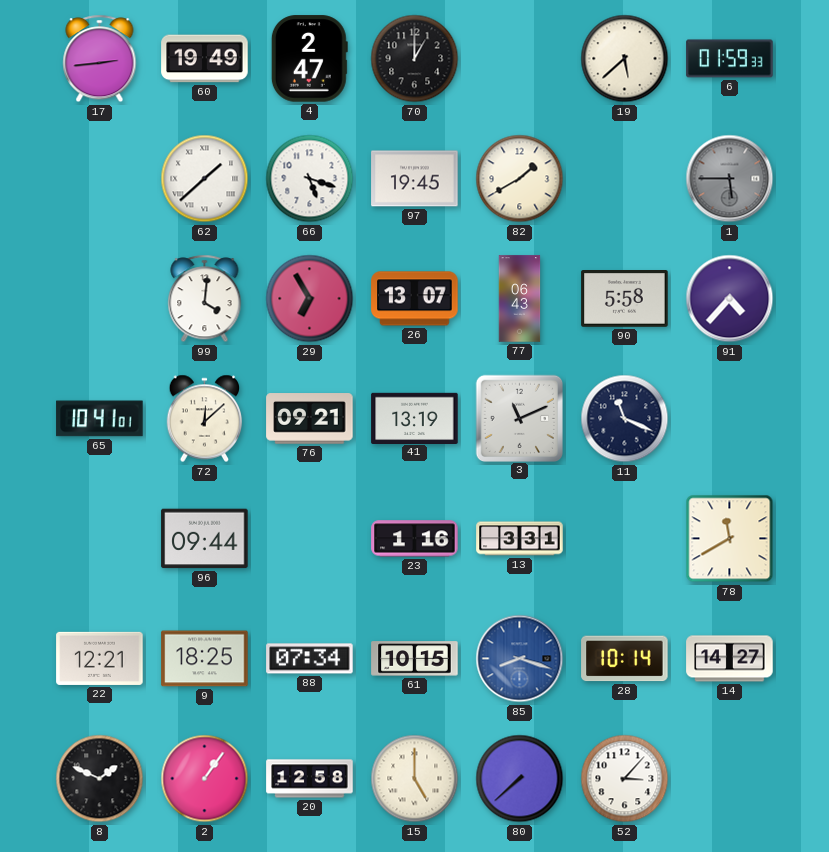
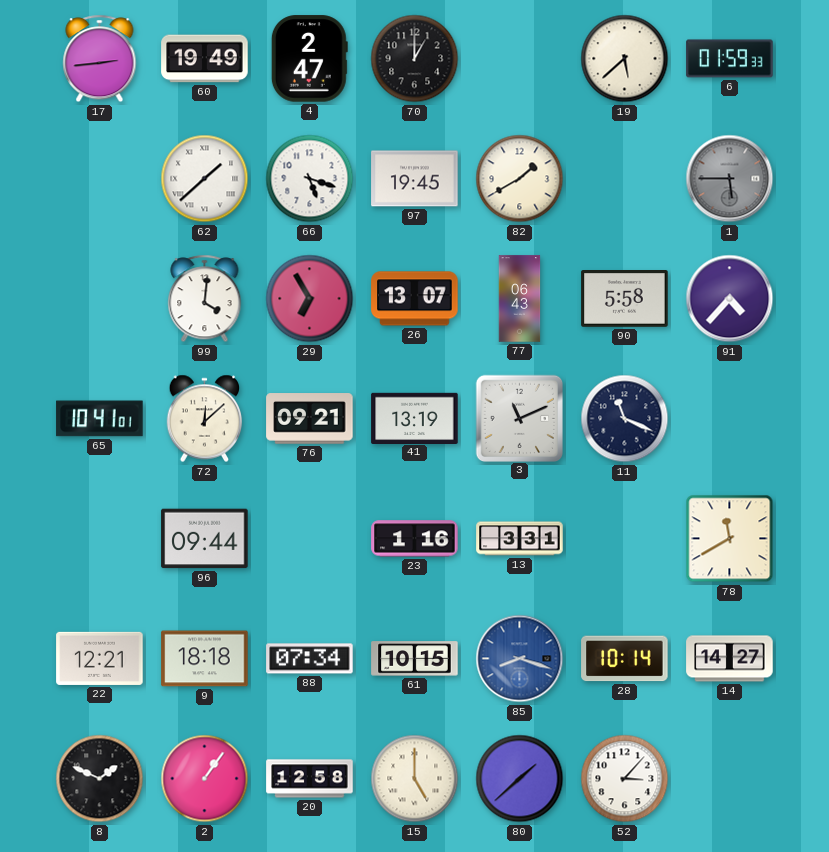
9: 18:25 -> 18:18 (205, 659)
80: 7:38 -> 1:38 (520, 779)
